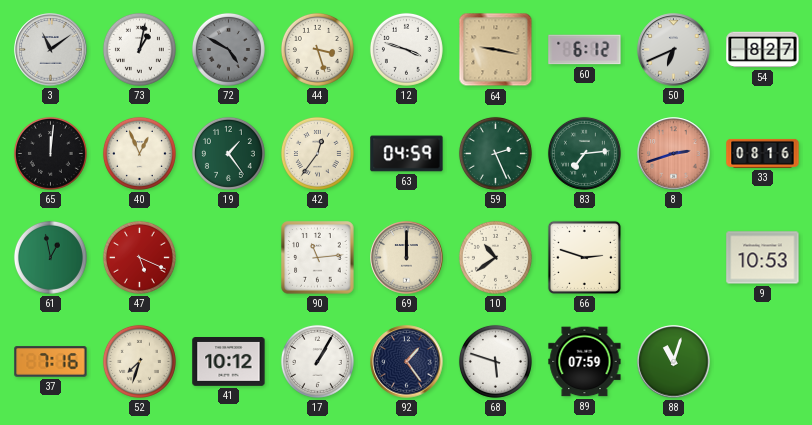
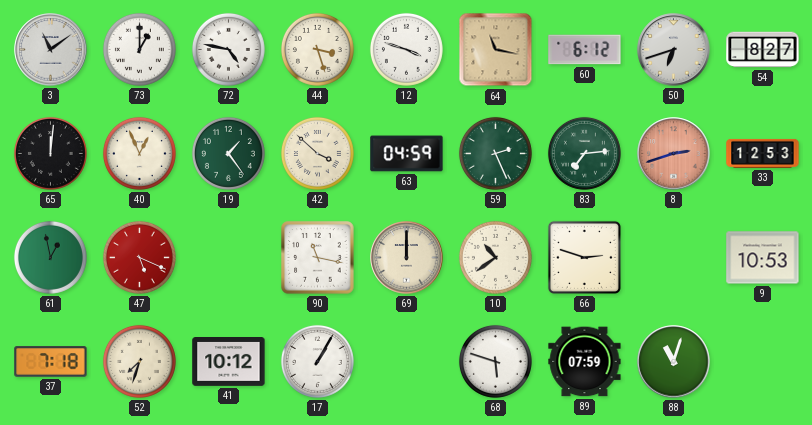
73: 1:02 -> 1:00 (139, 49)
72: 4:50 -> 4:47 (228, 49)
72 dial: grey -> white (228, 49)
64: 9:17 -> 11:17 (496, 50)
50: 6:41 -> 6:42 (674, 50)
42: 12:36 -> 3:52 (317, 153)
33: 08:16 -> 12:53 (763, 153)
90: 11:14 -> 11:17 (318, 258)
37: 7:16 -> 7:18 (51, 362)
92: 1:24 -> none (407, 362)
